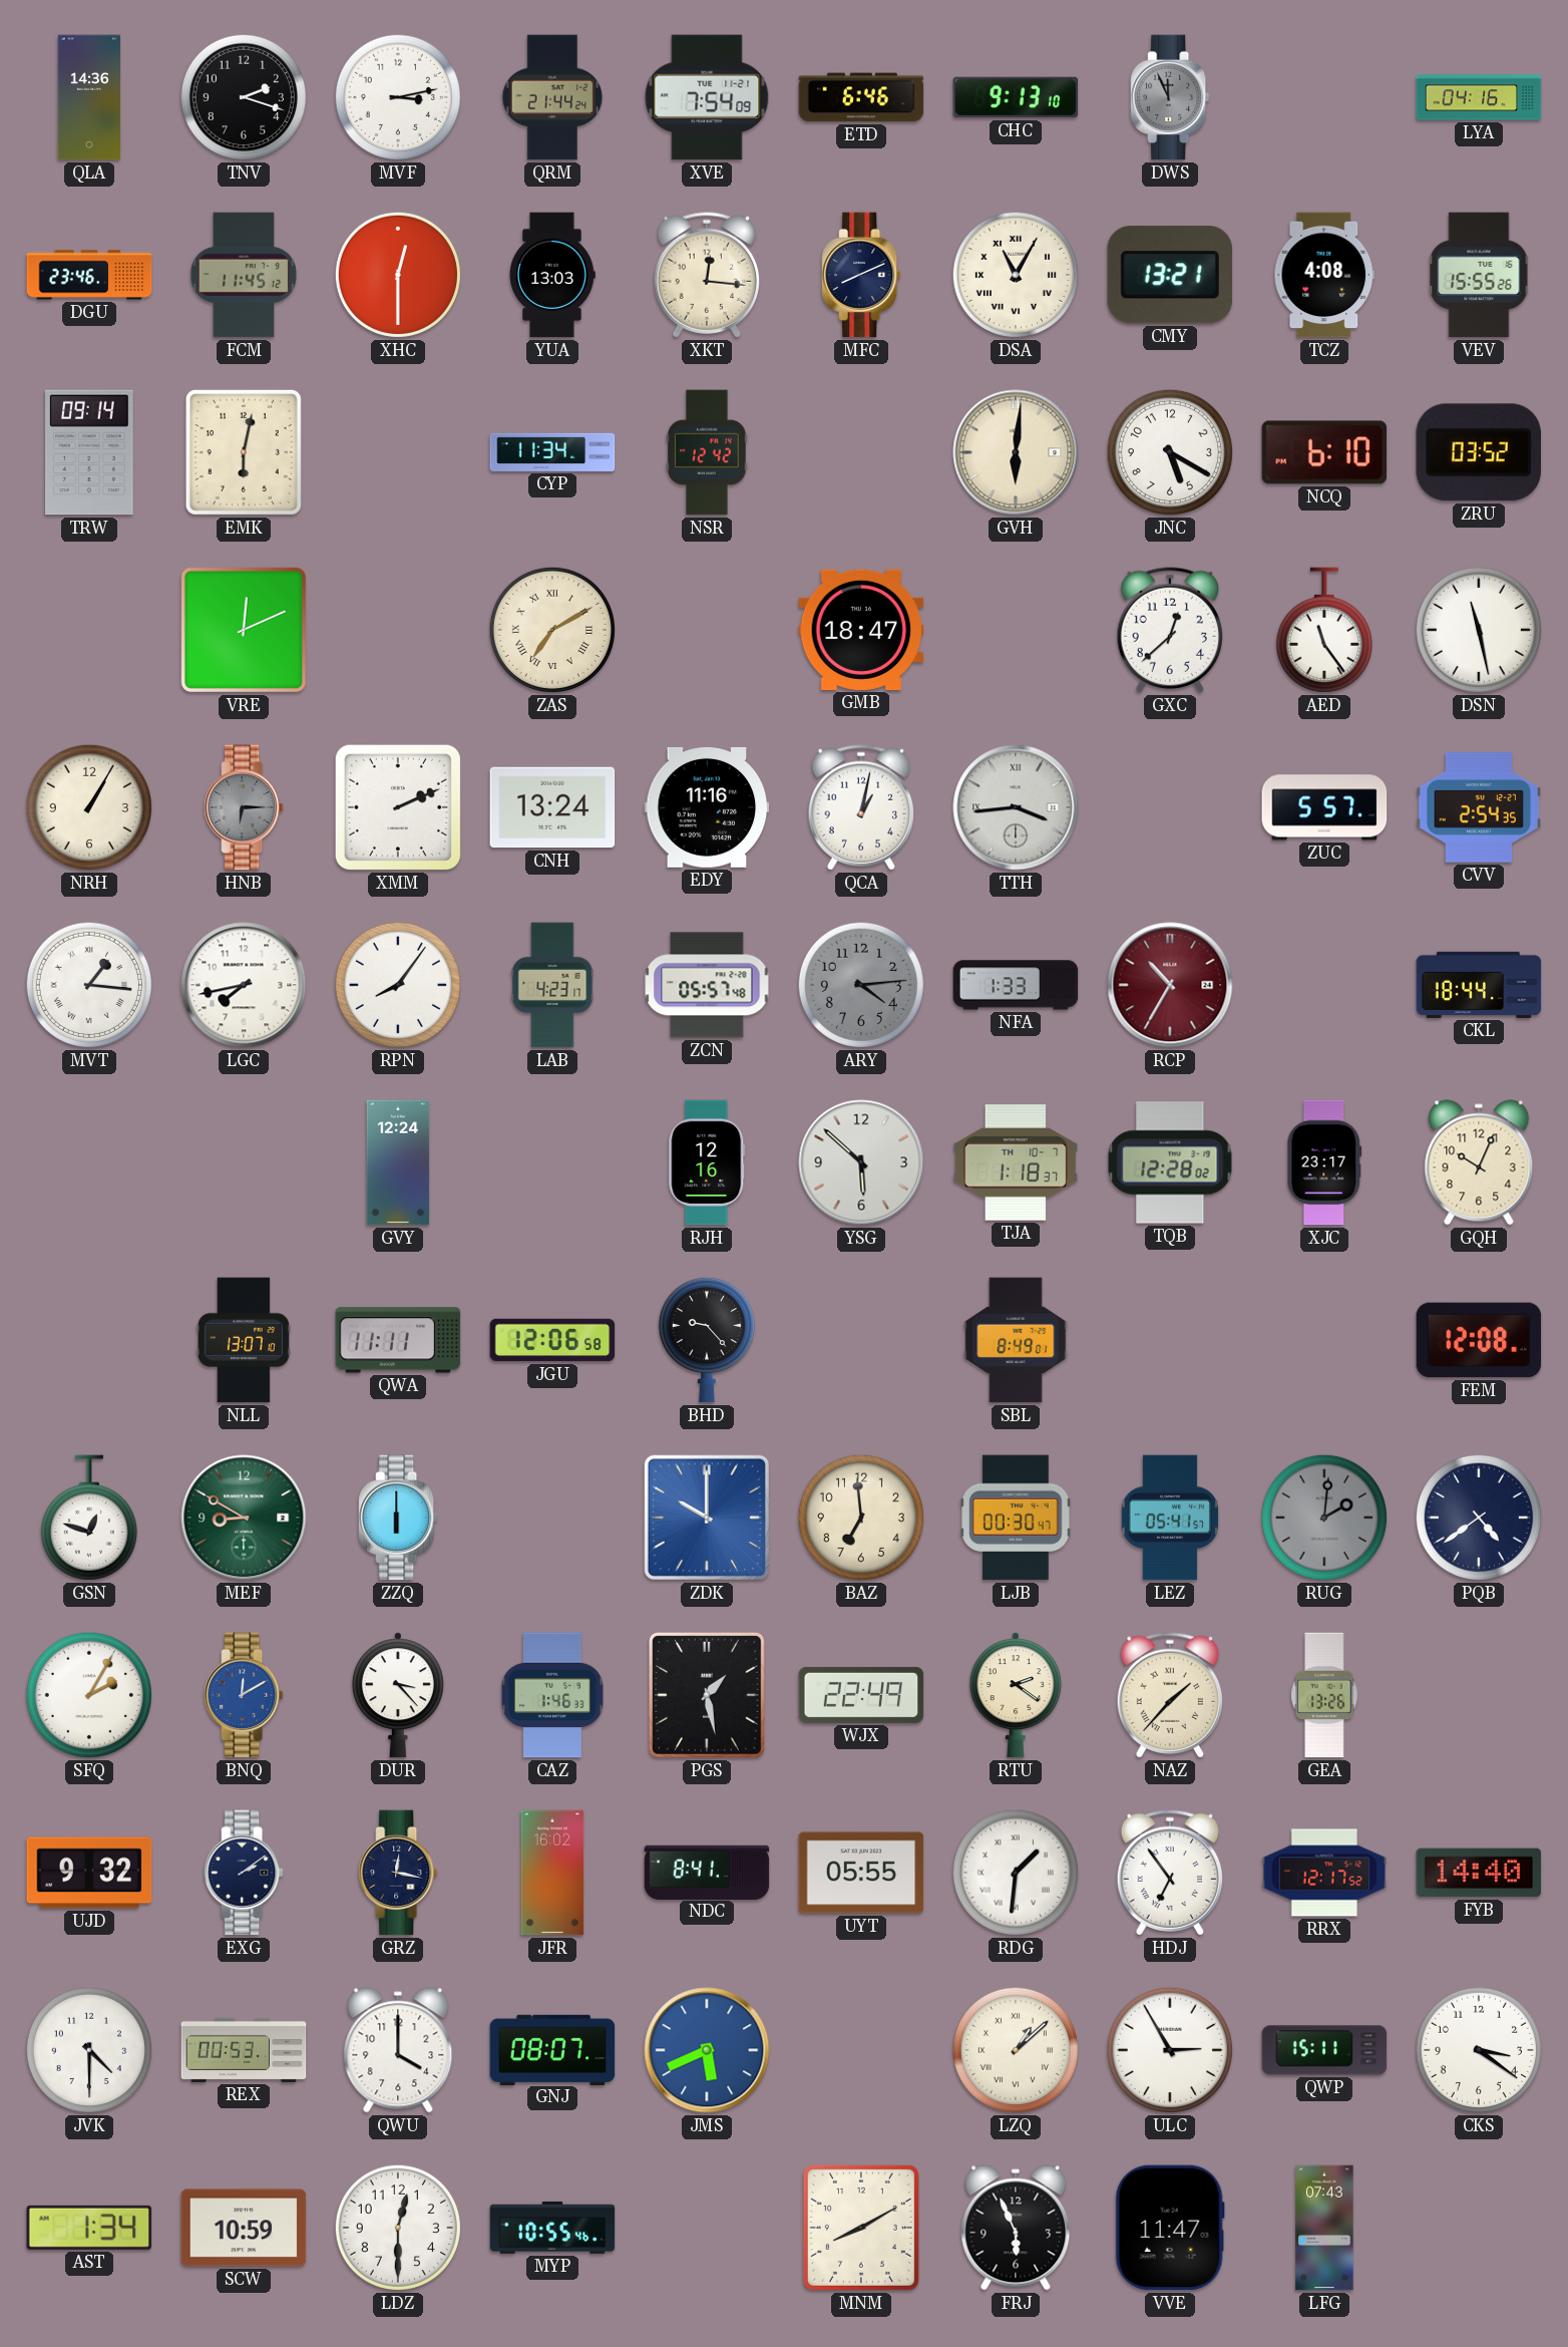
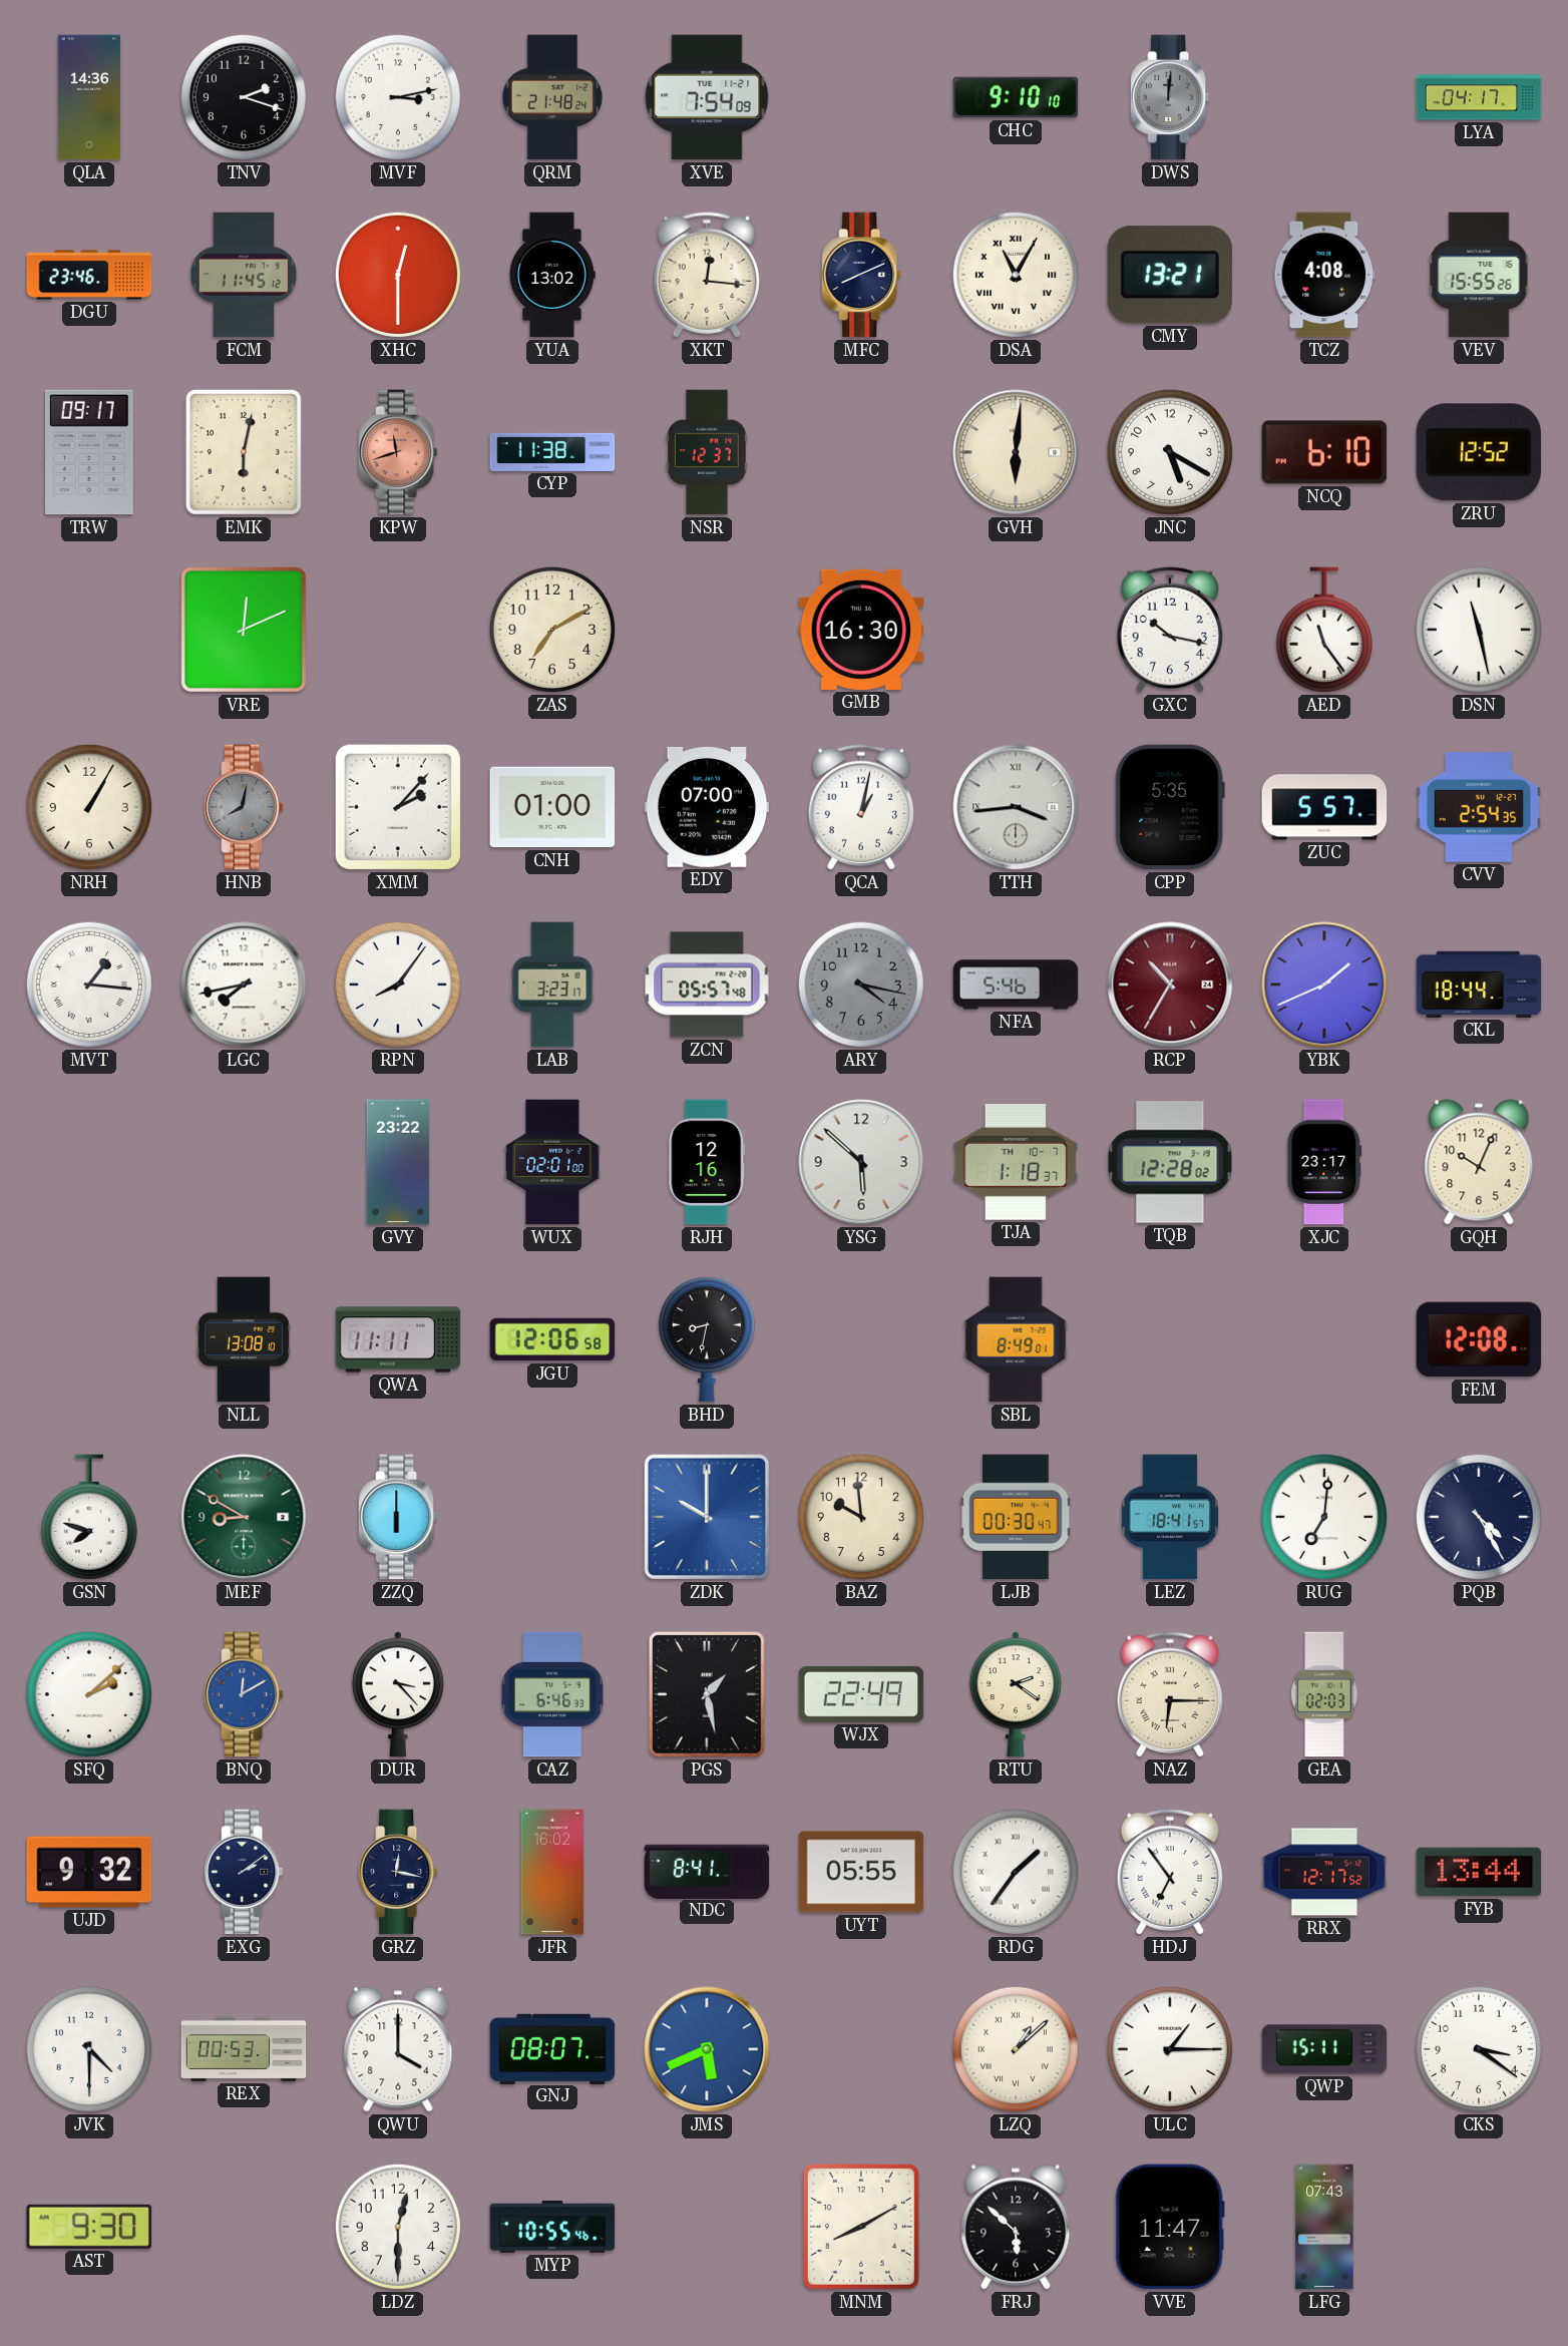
QRM: 21:44 -> 21:48 (552, 97)
ETD: 6:46 -> none (861, 97)
CHC: 9:13 -> 9:10 (1016, 97)
DWS: 11:56 -> 12:01 (1170, 97)
LYA: 04:16 -> 04:17 (1479, 97)
YUA: 13:03 -> 13:02 (552, 275)
TRW: 09:14 -> 09:17 (90, 452)
KPW: none -> 11:42 (398, 452)
CYP: 11:34 -> 11:38 (552, 452)
NSR: 12:42 -> 12:37 (707, 452)
ZRU: 03:52 -> 12:52 (1479, 452)
ZAS numerals: Roman -> Arabic (552, 630)
GMB: 18:47 -> 16:30 (861, 630)
GXC: 12:38 -> 10:17 (1170, 630)
HNB: 6:15 -> 8:02 (244, 807)
XMM: 2:11 -> 2:07 (398, 807)
CNH: 13:24 -> 01:00 (552, 807)
EDY: 11:16 -> 07:00 (707, 807)
CPP: none -> 5:35 (1170, 807)
LAB: 4:23 -> 3:23 (552, 985)
ARY: 4:14 -> 4:17 (861, 985)
NFA: 1:33 -> 5:46 (1016, 985)
YBK: none -> 1:41 (1324, 985)
GVY: 12:24 -> 23:22 (398, 1162)
WUX: none -> 02:01 (552, 1162)
NLL: 13:07 -> 13:08 (244, 1339)
BHD: 9:23 -> 8:32 (707, 1339)
GSN: 12:48 -> 7:48 (89, 1517)
BAZ: 6:59 -> 9:59 (861, 1517)
LEZ: 05:41 -> 18:41 (1170, 1517)
RUG: 2:01 -> 7:01 (1324, 1517)
RUG dial: grey -> white (1324, 1517)
PQB: 4:39 -> 4:25 (1479, 1517)
SFQ: 2:05 -> 2:08 (89, 1694)
CAZ: 1:46 -> 6:46 (552, 1694)
NAZ: 1:37 -> 6:15 (1170, 1694)
GEA: 13:26 -> 02:03 (1324, 1694)
RDG: 1:31 -> 1:36 (1016, 1872)
FYB: 14:40 -> 13:44 (1479, 1872)
ULC: 2:55 -> 1:15 (1170, 2049)
AST: 1:34 -> 9:30 (89, 2227)
SCW: 10:59 -> none (244, 2228)
FRJ: 5:56 -> 5:52 (1016, 2227)
